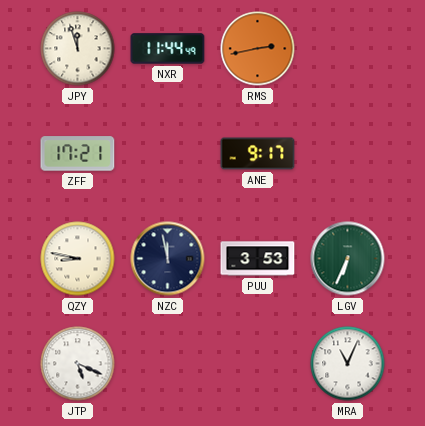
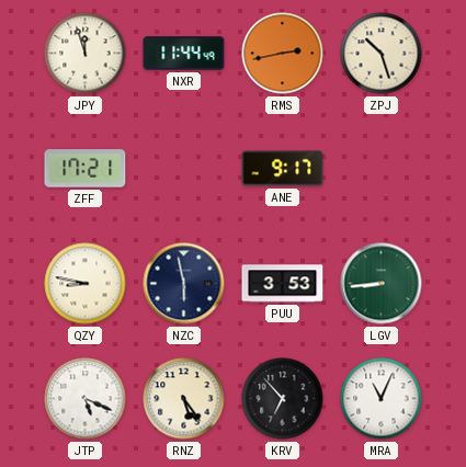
ZPJ: none -> 10:27 (382, 54)
NZC: 11:58 -> 5:58 (184, 284)
LGV: 6:34 -> 8:44 (382, 284)
RNZ: none -> 5:24 (184, 399)
KRV: none -> 6:53 (283, 399)
